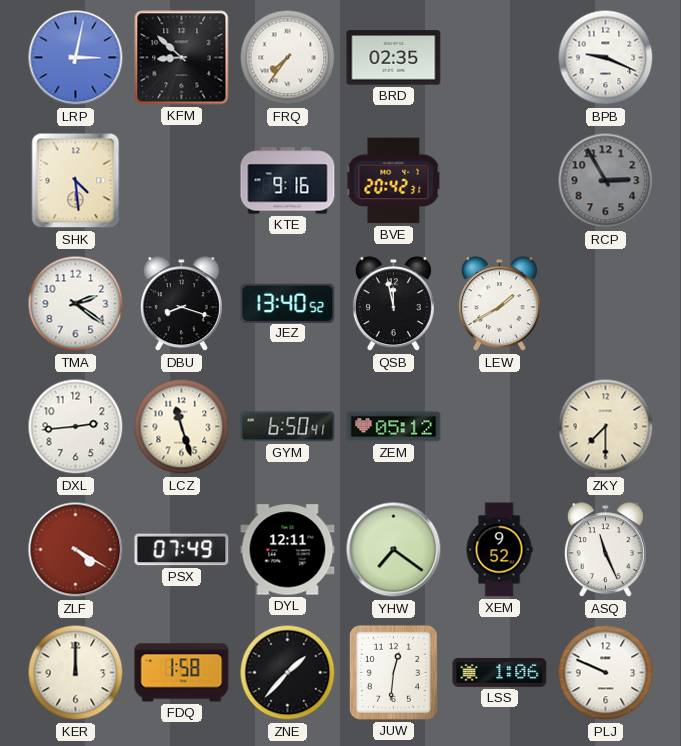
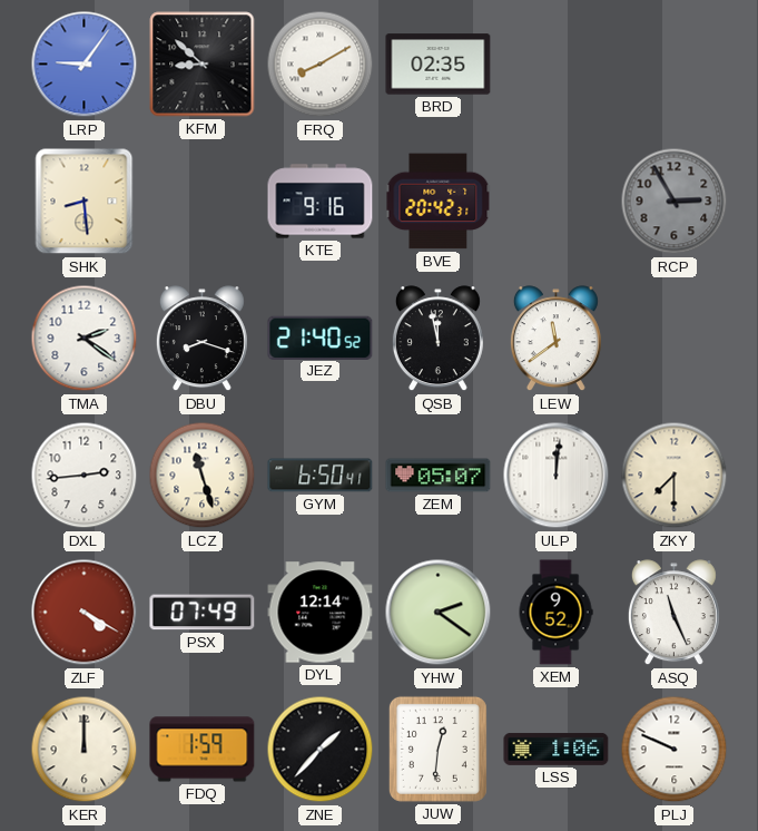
LRP: 3:02 -> 9:06 (85, 65)
FRQ: 7:36 -> 8:10 (321, 65)
BPB: 9:19 -> none (606, 58)
SHK: 4:29 -> 8:29 (85, 202)
JEZ: 13:40 -> 21:40 (321, 338)
LEW: 1:40 -> 11:39 (555, 339)
ZEM: 05:12 -> 05:07 (439, 476)
ULP: none -> 12:01 (557, 476)
DYL: 12:11 -> 12:14 (321, 613)
YHW: 7:21 -> 2:21 (439, 613)
FDQ: 1:58 -> 1:59 (203, 750)
